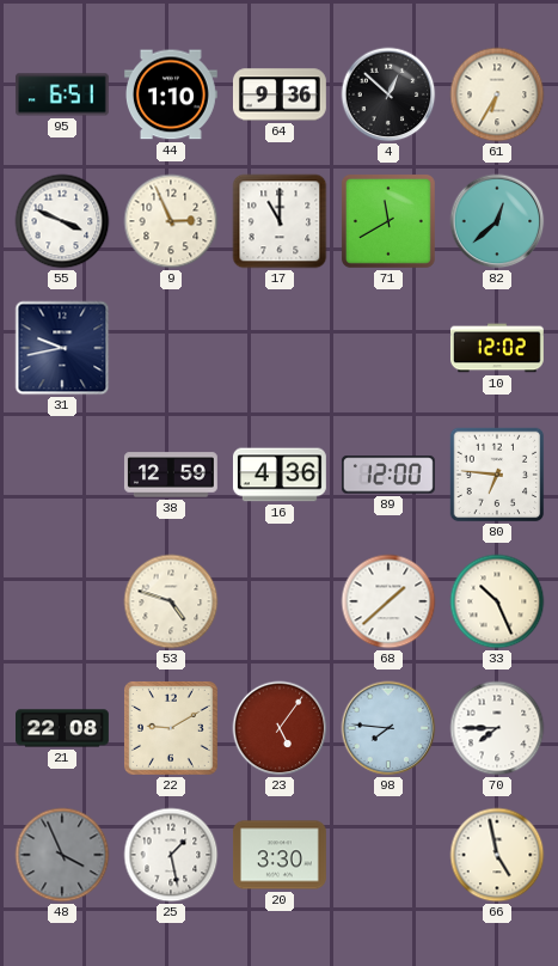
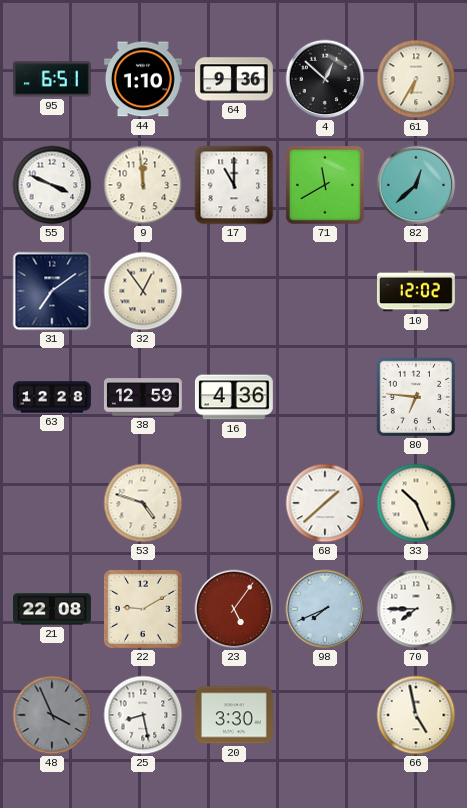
9: 2:56 -> 11:59 (143, 185)
31: 9:43 -> 7:09 (52, 291)
32: none -> 12:54 (143, 291)
63: none -> 12:28 (52, 397)
89: 12:00 -> none (388, 475)
98: 7:46 -> 7:41 (325, 609)
25: 1:28 -> 8:28 (143, 715)
